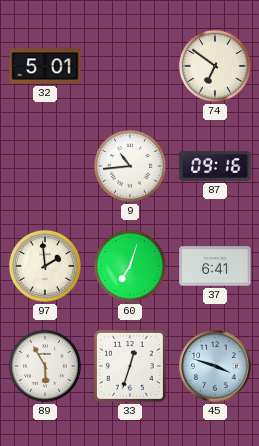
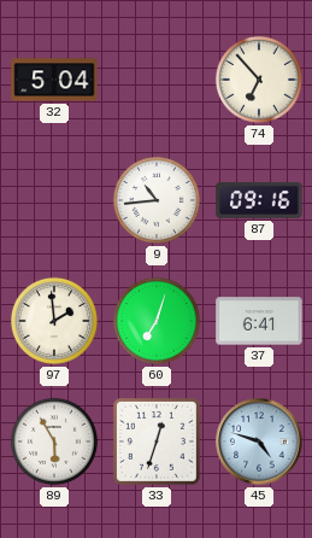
32: 5:01 -> 5:04 (54, 80)
74: 6:51 -> 6:53 (259, 80)
45: 3:48 -> 4:48 (259, 441)
